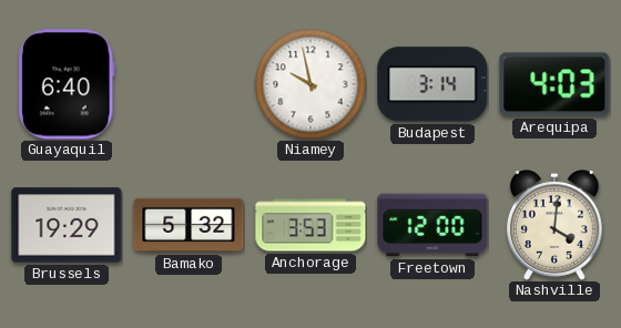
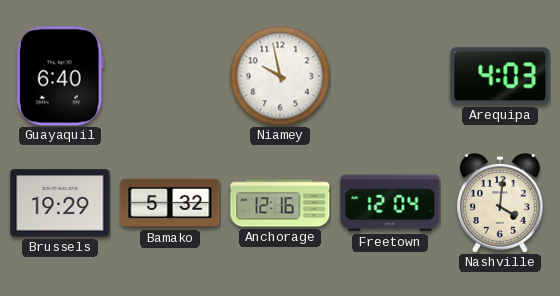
Budapest: 3:14 -> none (432, 84)
Anchorage: 3:53 -> 12:16 (280, 203)
Freetown: 12:00 -> 12:04 (390, 203)
